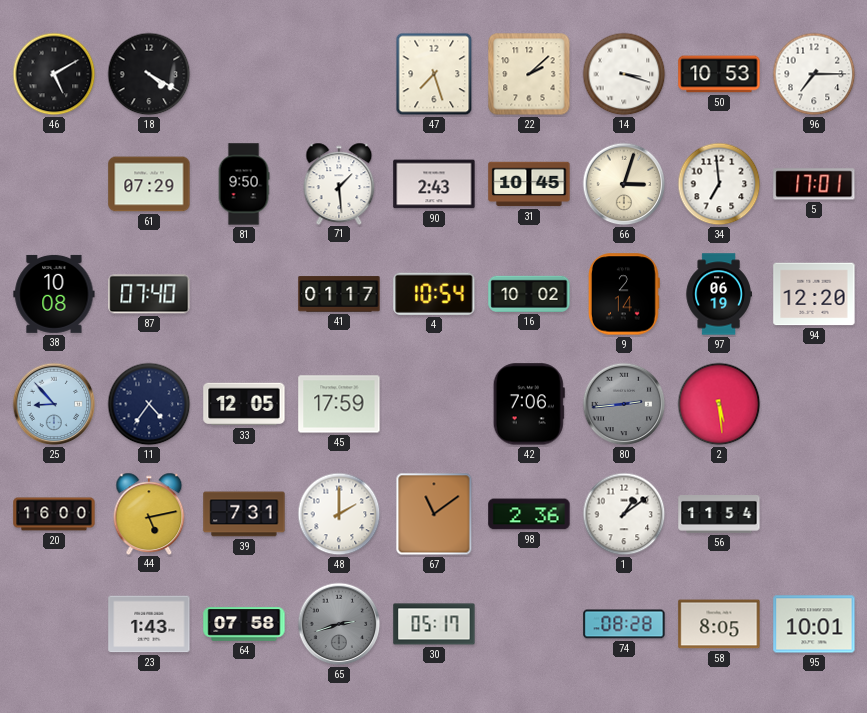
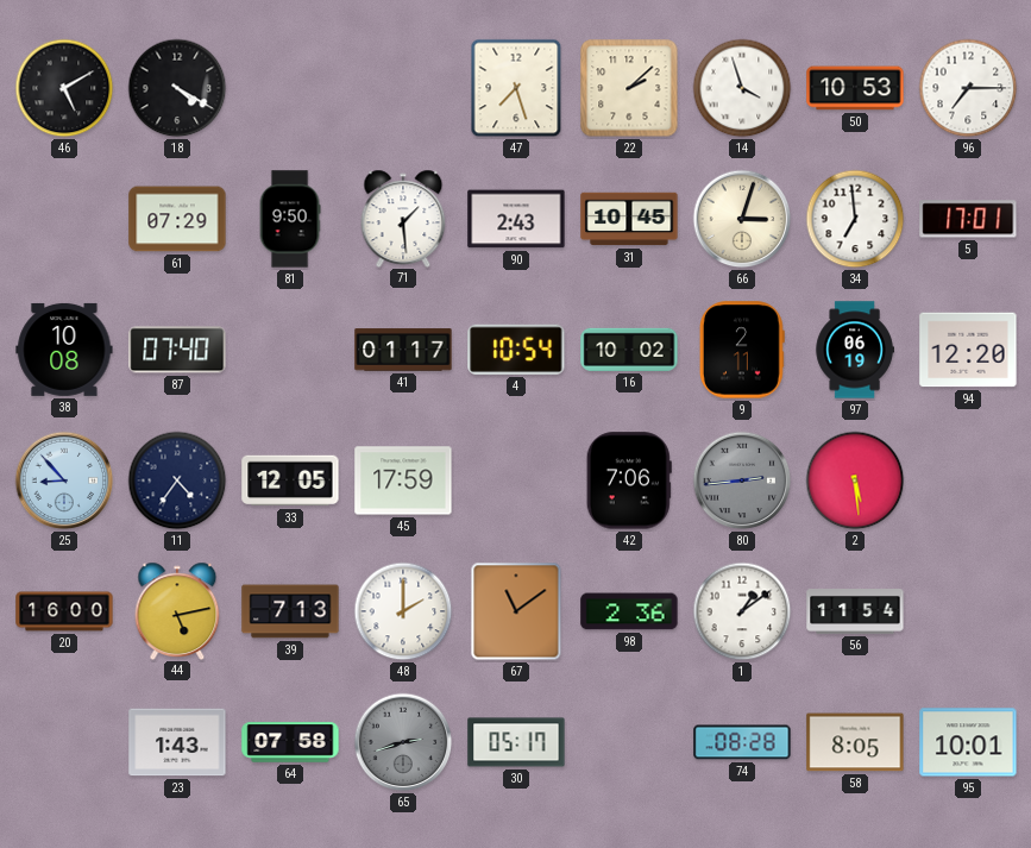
14: 3:18 -> 3:57 (742, 88)
9: 2:14 -> 2:11 (742, 350)
39: 7:31 -> 7:13 (290, 611)
